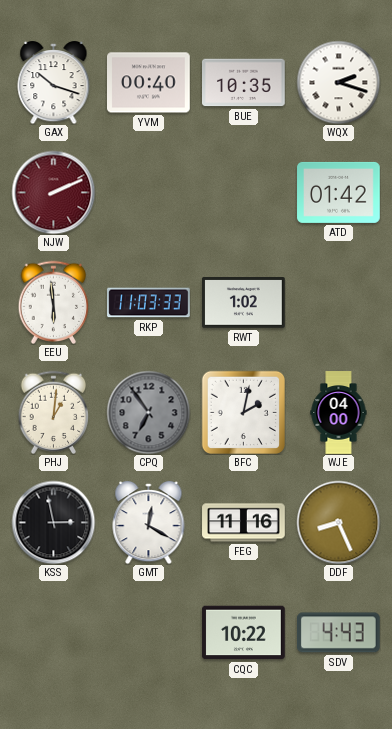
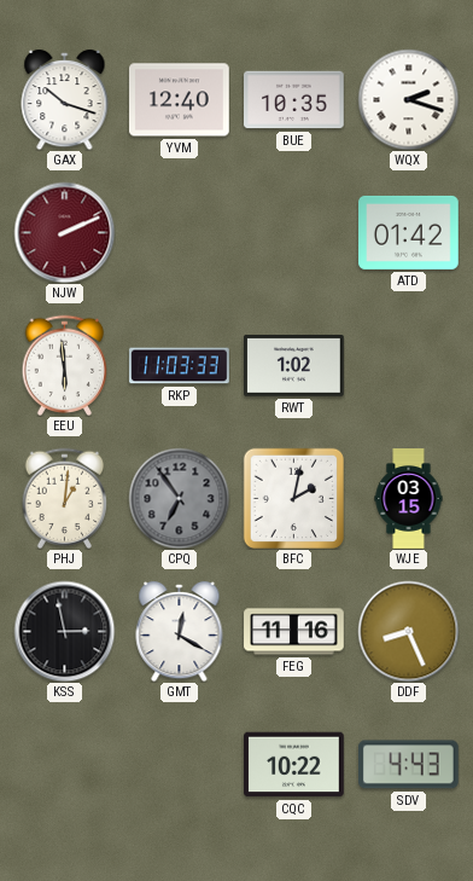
YVM: 00:40 -> 12:40 (180, 100)
WJE: 04:00 -> 03:15 (409, 499)
